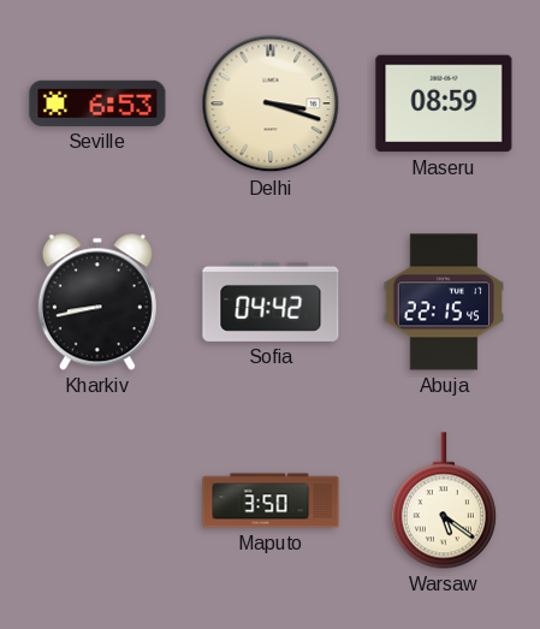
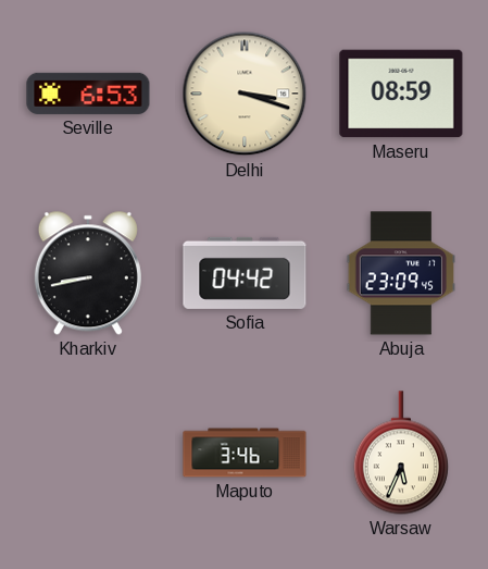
Abuja: 22:15 -> 23:09 (401, 273)
Maputo: 3:50 -> 3:46 (245, 453)
Warsaw: 5:21 -> 5:34 (401, 453)
